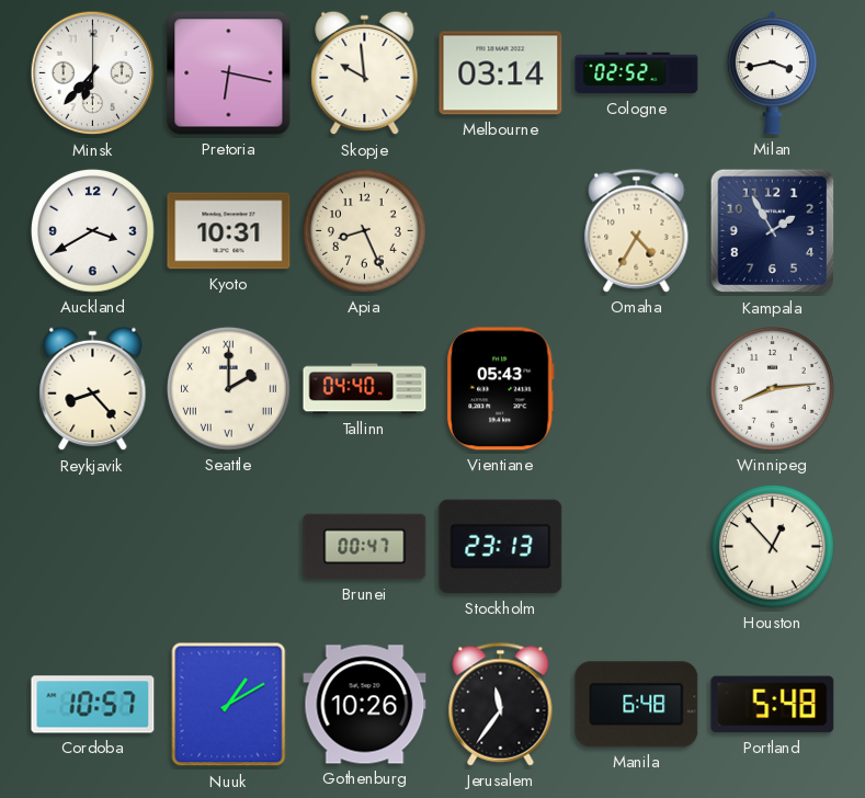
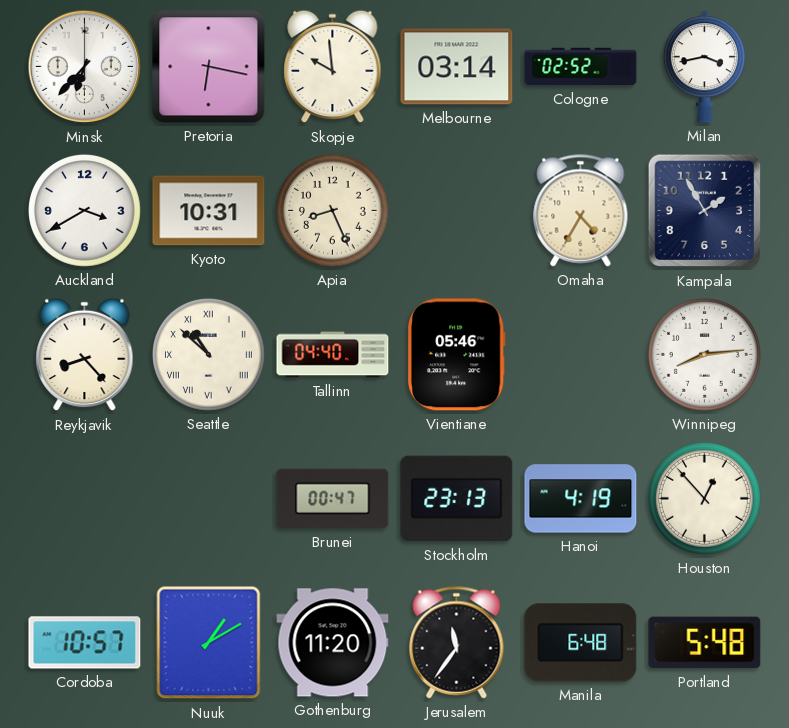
Seattle: 2:00 -> 10:52 (208, 354)
Vientiane: 05:43 -> 05:46 (456, 355)
Hanoi: none -> 4:19 (581, 499)
Gothenburg: 10:26 -> 11:20 (333, 643)
